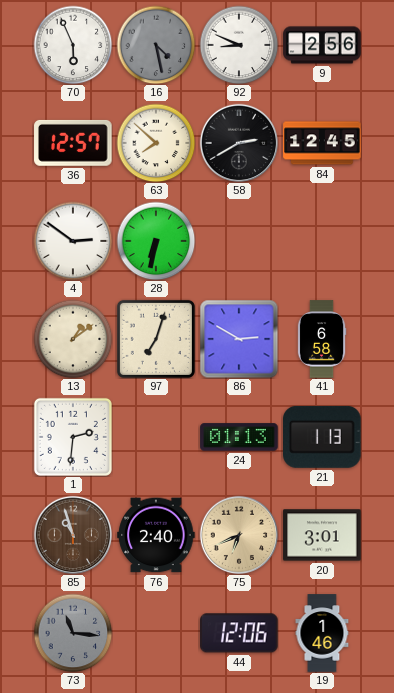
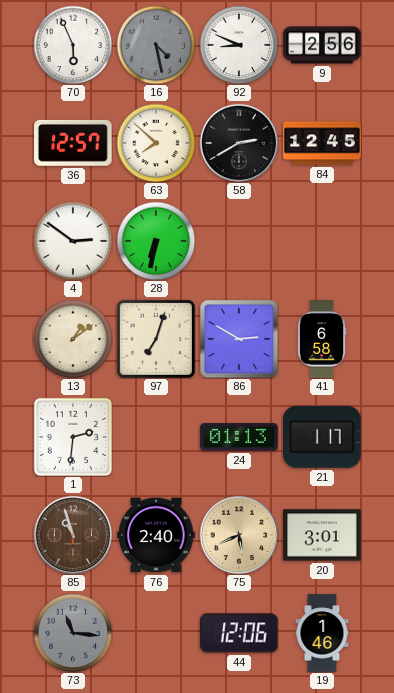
21: 1:13 -> 1:17 (322, 437)
75: 6:41 -> 5:41 (239, 535)
